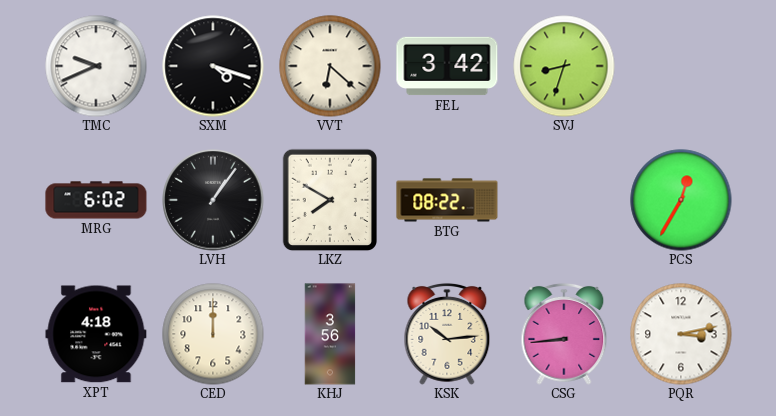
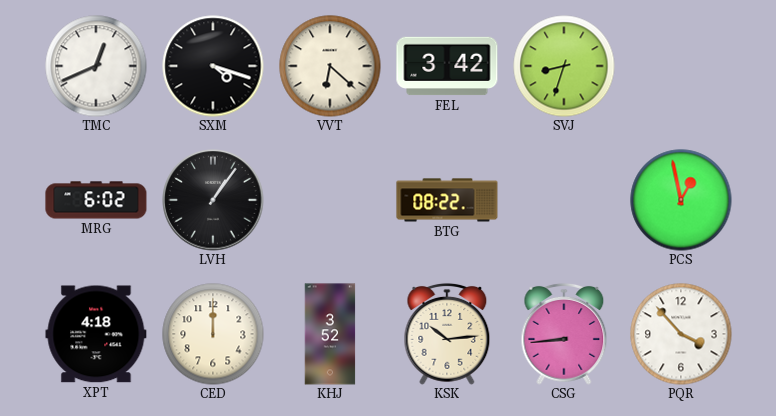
TMC: 9:41 -> 12:41 (96, 66)
LKZ: 7:50 -> none (330, 200)
PCS: 12:35 -> 12:58 (681, 200)
KHJ: 3:56 -> 3:52 (330, 334)
PQR: 3:13 -> 3:53 (681, 334)
